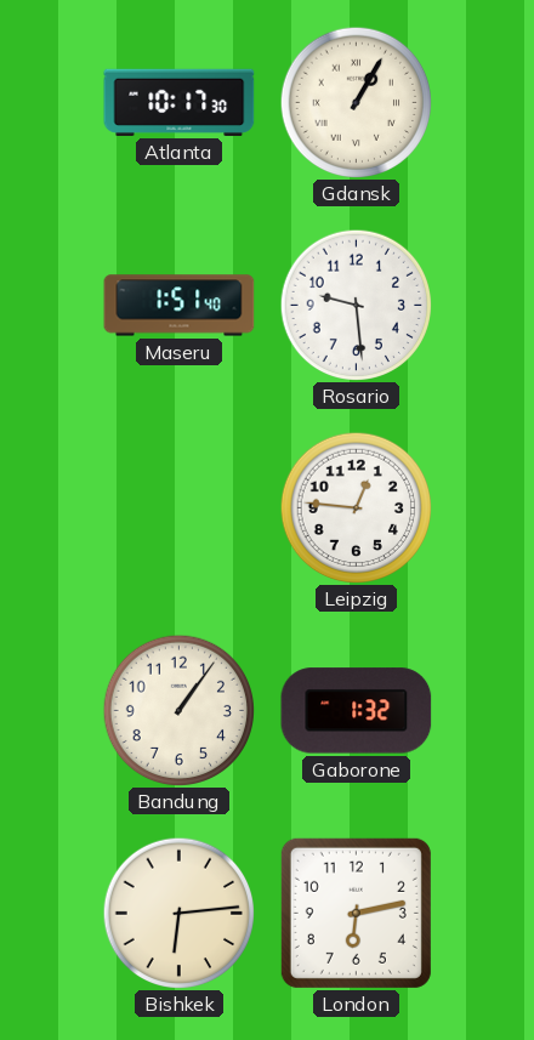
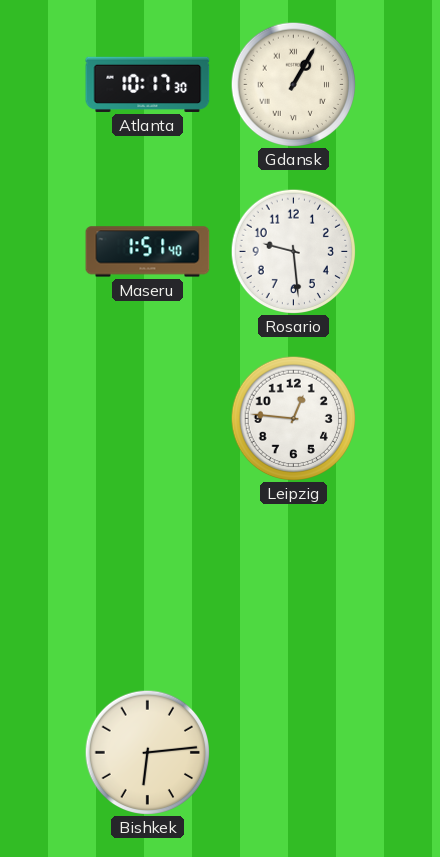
Bandung: 1:06 -> none (178, 710)
Gaborone: 1:32 -> none (357, 711)
London: 6:13 -> none (356, 913)
